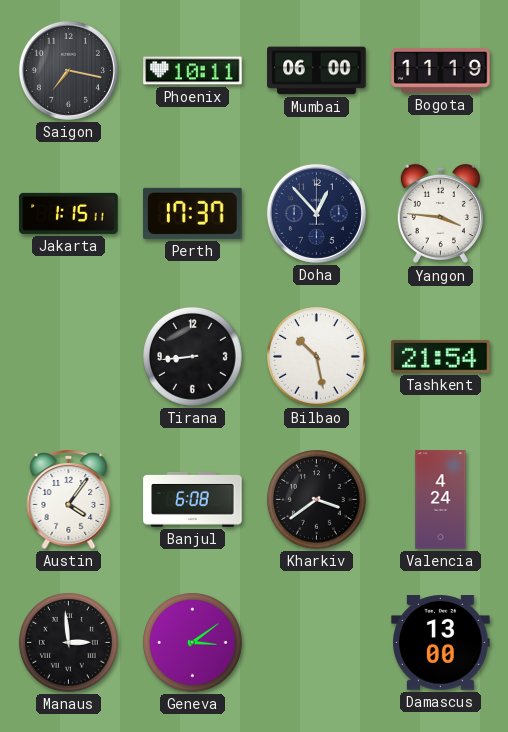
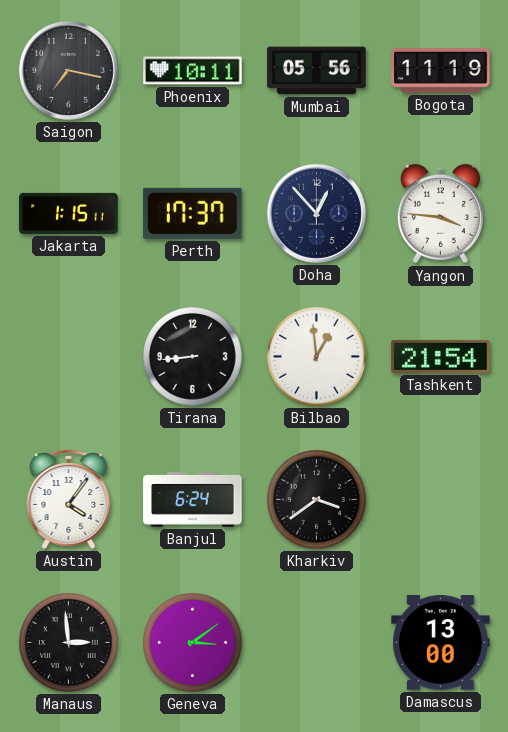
Mumbai: 06:00 -> 05:56 (317, 71)
Bilbao: 10:28 -> 12:59 (317, 357)
Banjul: 6:08 -> 6:24 (193, 500)
Valencia: 4:24 -> none (441, 500)
